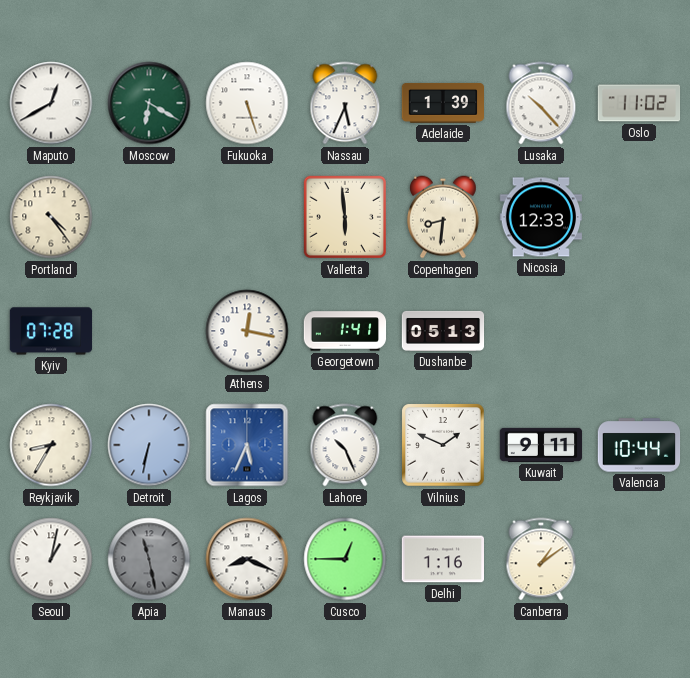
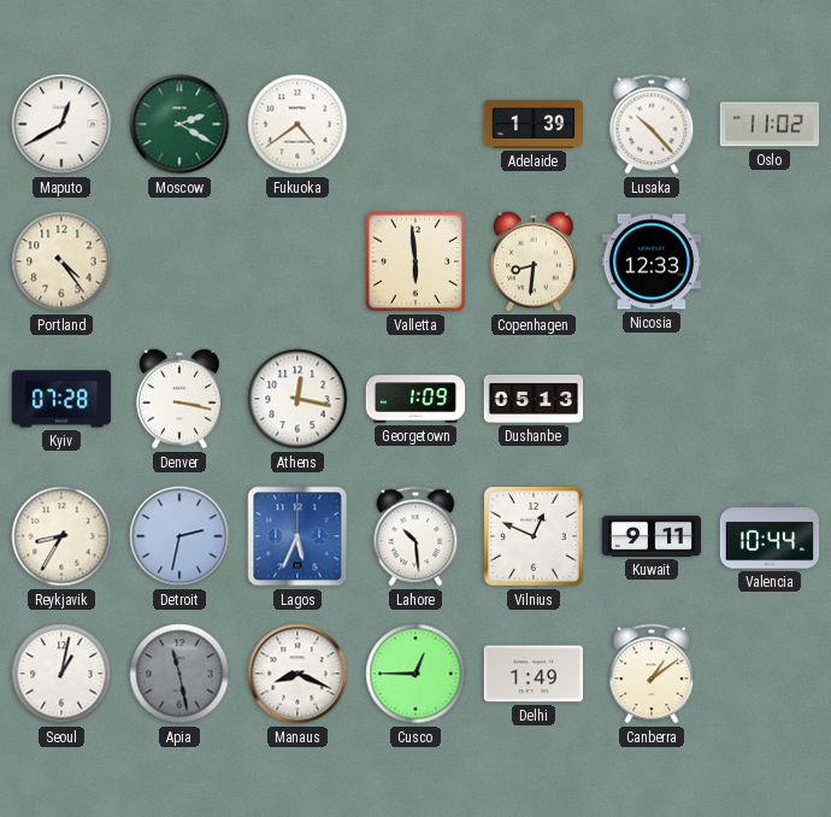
Moscow: 6:20 -> 2:20 (179, 124)
Fukuoka: 5:27 -> 4:39 (297, 124)
Nassau: 5:34 -> none (345, 103)
Denver: none -> 3:17 (181, 399)
Georgetown: 1:41 -> 1:09 (415, 399)
Detroit: 6:32 -> 2:32 (179, 536)
Lahore: 10:26 -> 10:29 (415, 536)
Vilnius: 1:49 -> 12:49 (534, 536)
Delhi: 1:16 -> 1:49 (532, 674)
